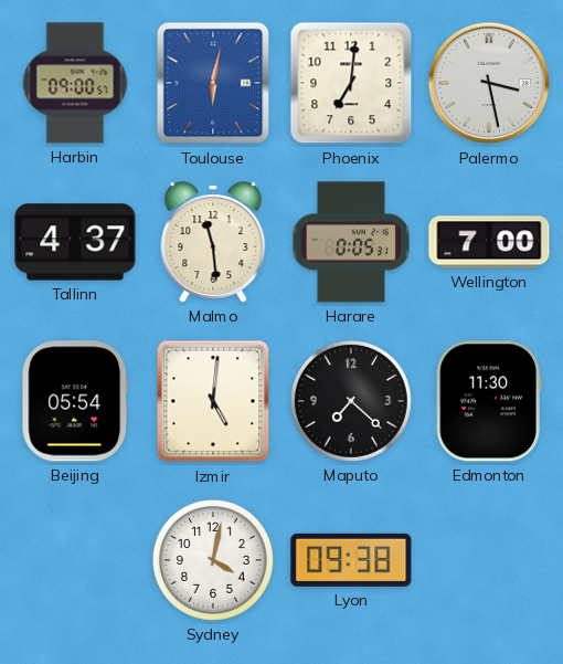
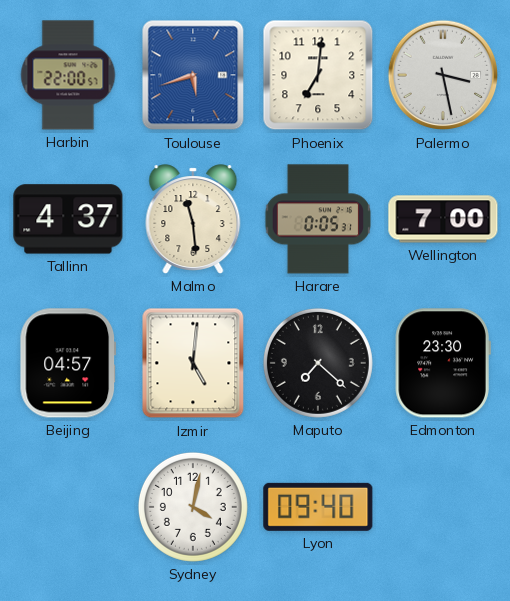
Harbin: 09:00 -> 22:00 (68, 75)
Toulouse: 6:02 -> 5:42 (193, 75)
Beijing: 05:54 -> 04:57 (68, 363)
Edmonton: 11:30 -> 23:30 (443, 363)
Lyon: 09:38 -> 09:40 (318, 507)
